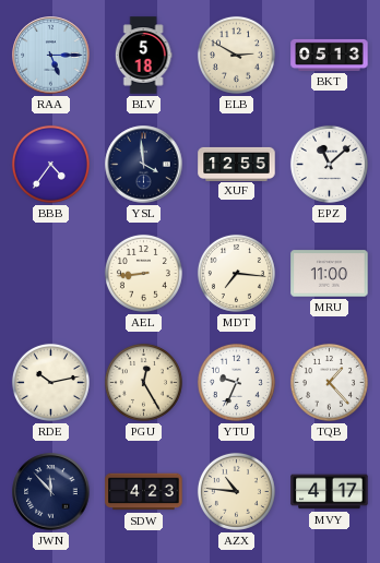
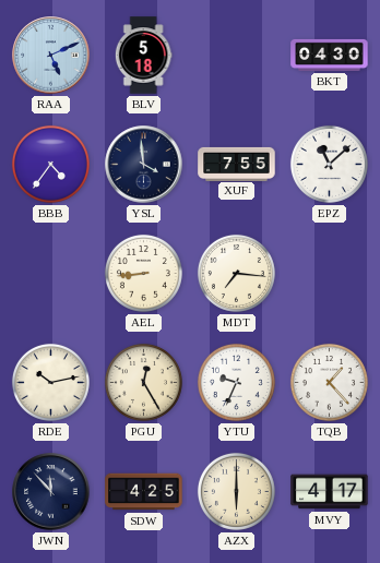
RAA: 5:15 -> 5:11 (51, 56)
ELB: 2:50 -> none (236, 55)
BKT: 05:13 -> 04:30 (330, 55)
XUF: 12:55 -> 7:55 (237, 164)
MRU: 11:00 -> none (330, 274)
SDW: 4:23 -> 4:25 (144, 492)
AZX: 10:46 -> 6:00 (236, 491)
